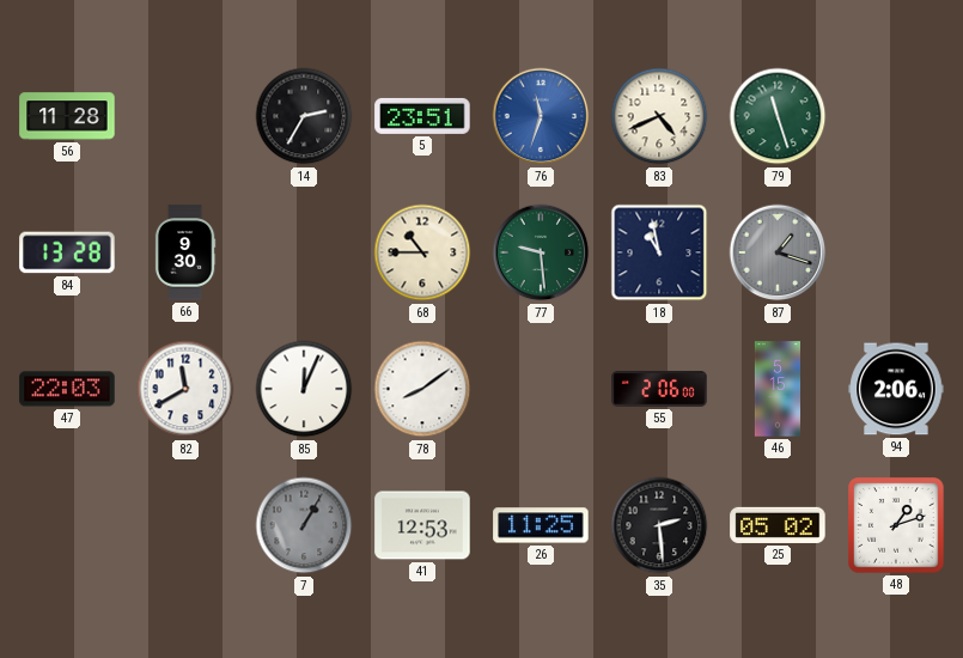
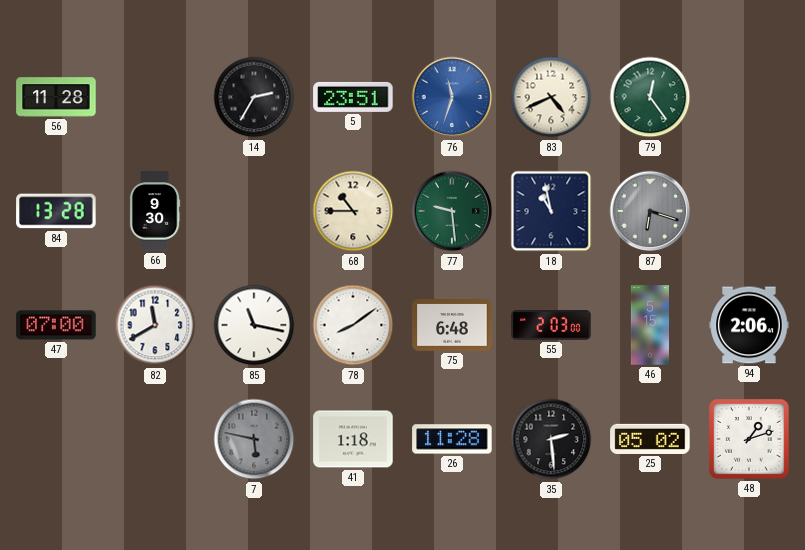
79: 11:27 -> 12:24 (650, 97)
87: 1:18 -> 6:18 (650, 211)
47: 22:03 -> 07:00 (56, 325)
85: 12:04 -> 11:17 (254, 325)
75: none -> 6:48 (452, 326)
55: 2:06 -> 2:03 (551, 325)
7: 1:05 -> 5:47 (254, 439)
41: 12:53 -> 1:18 (353, 439)
26: 11:25 -> 11:28 (452, 439)
